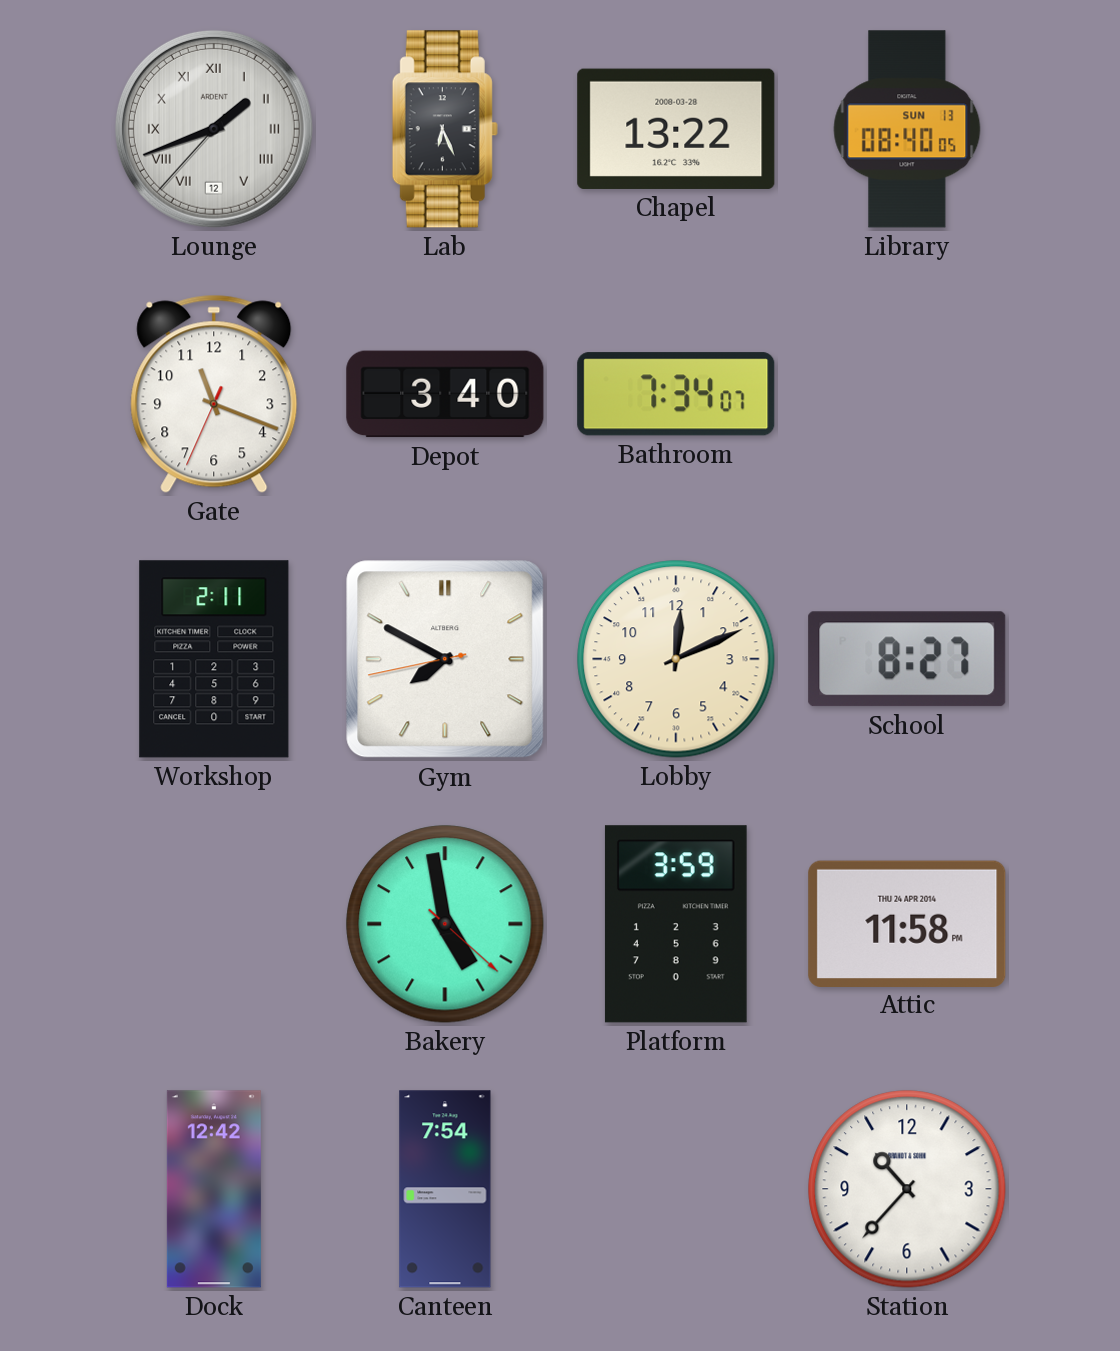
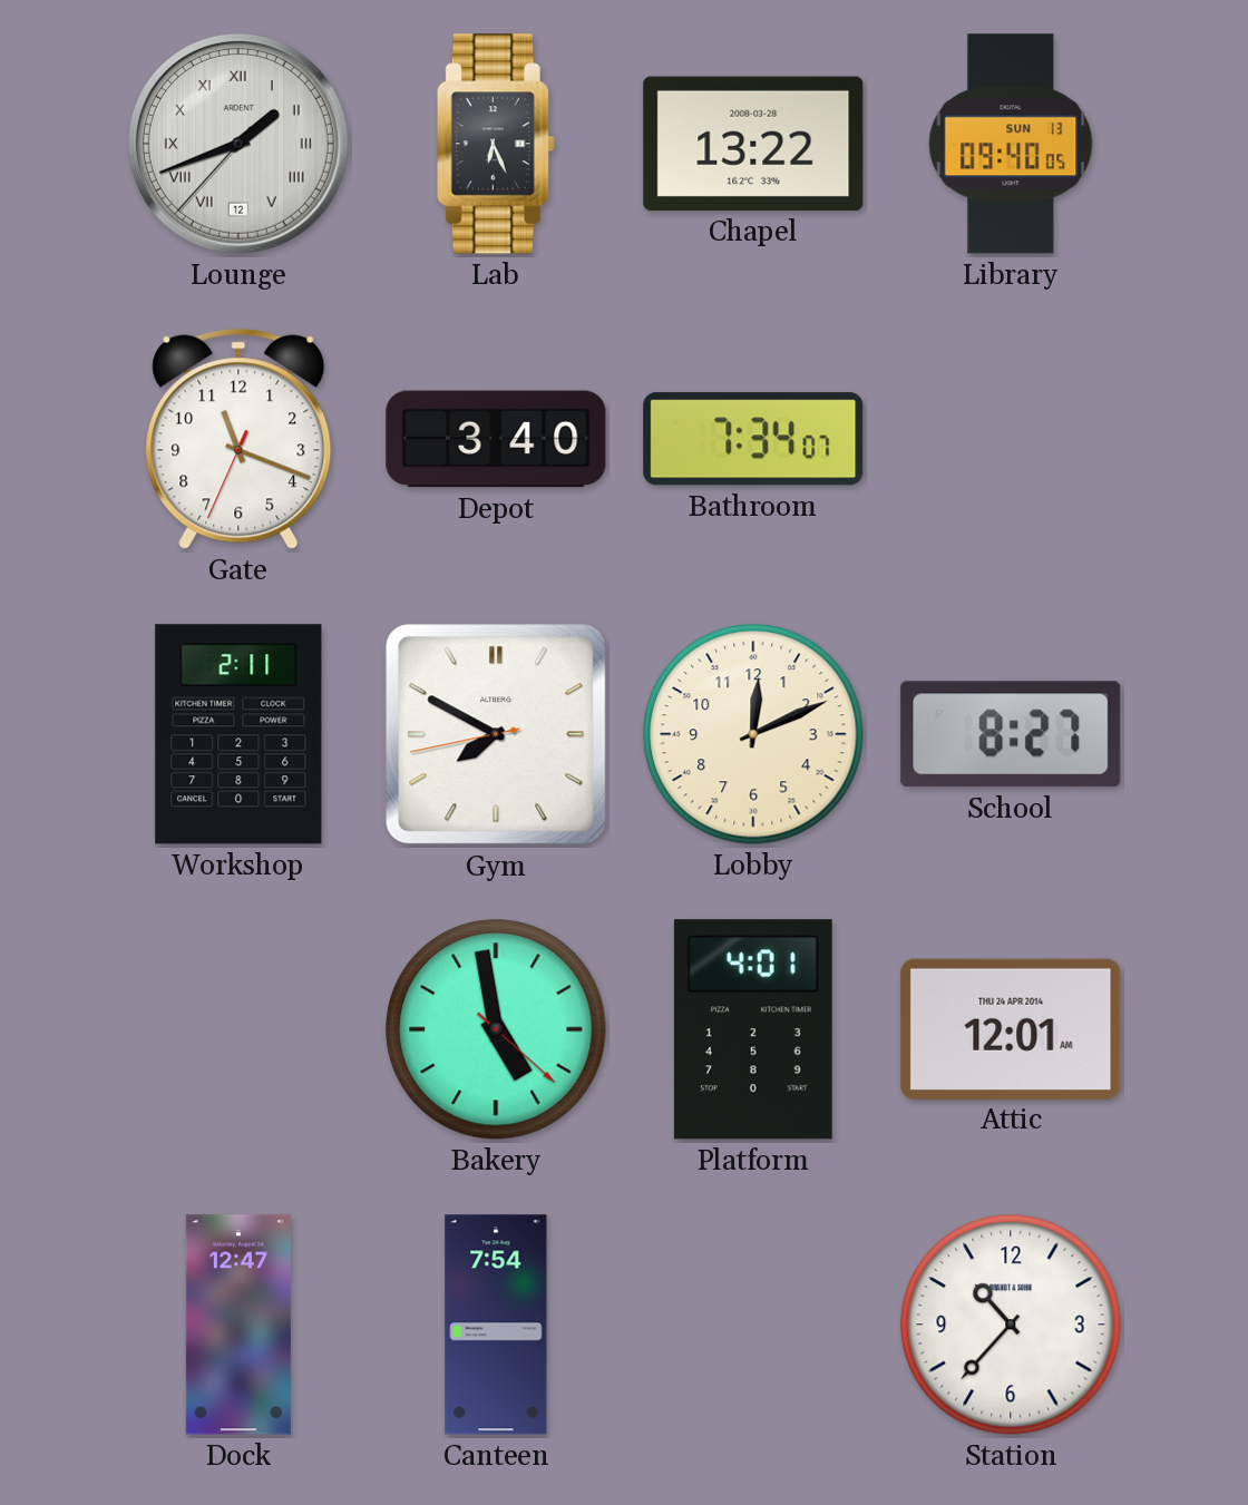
Library: 08:40 -> 09:40 (1011, 144)
Platform: 3:59 -> 4:01 (753, 1029)
Attic: 11:58 -> 12:01 (1011, 1028)
Dock: 12:42 -> 12:47 (238, 1325)
